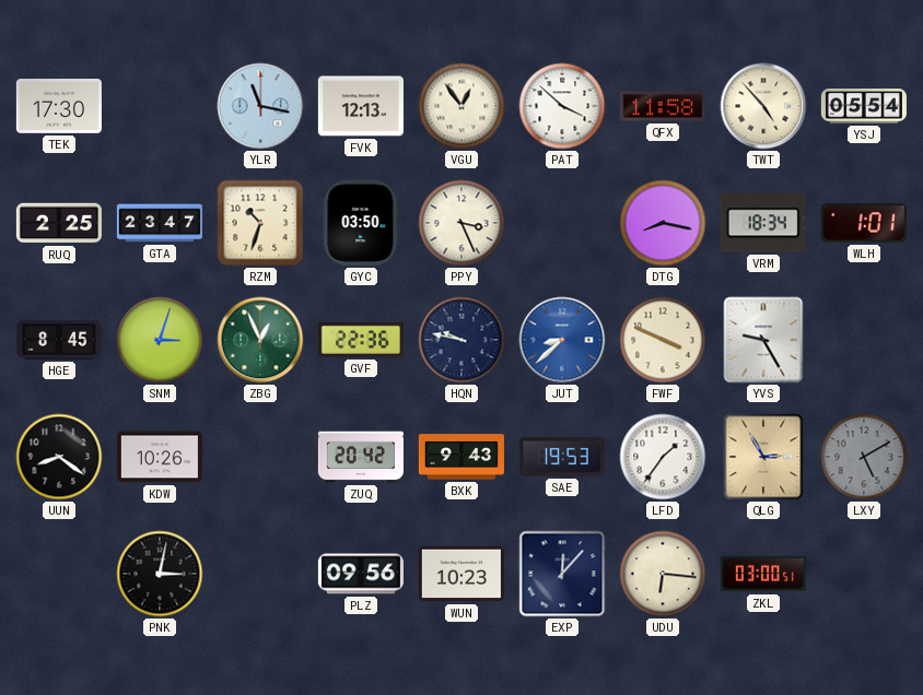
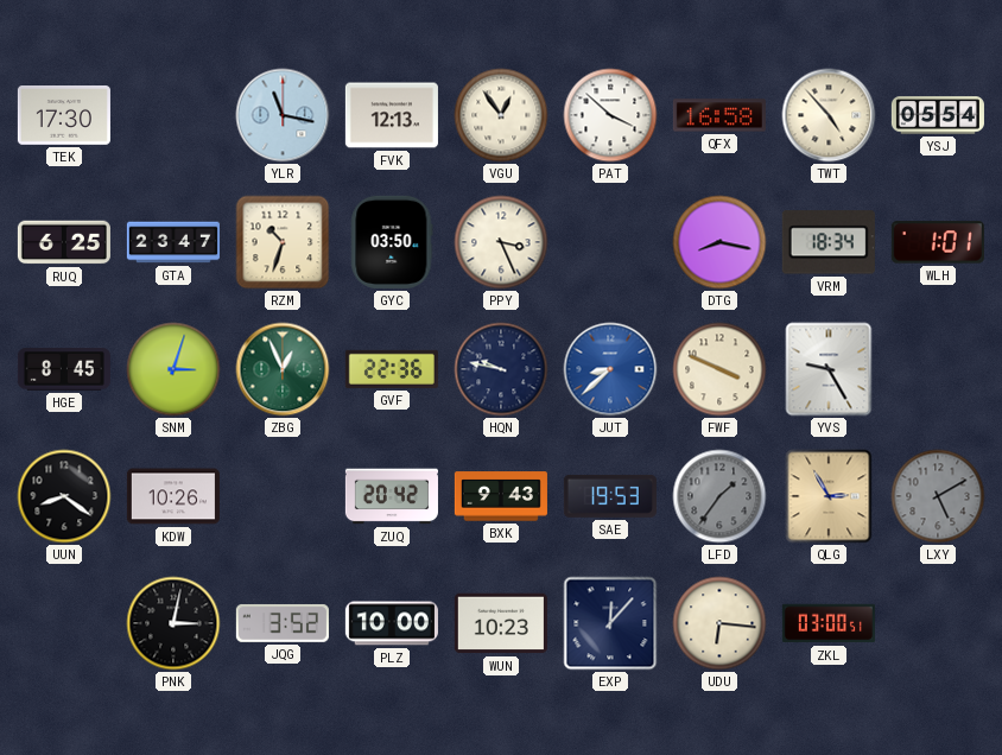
QFX: 11:58 -> 16:58 (719, 115)
RUQ: 2:25 -> 6:25 (64, 242)
LFD dial: white -> grey (719, 496)
JQG: none -> 3:52 (283, 623)
PLZ: 09:56 -> 10:00 (392, 623)
